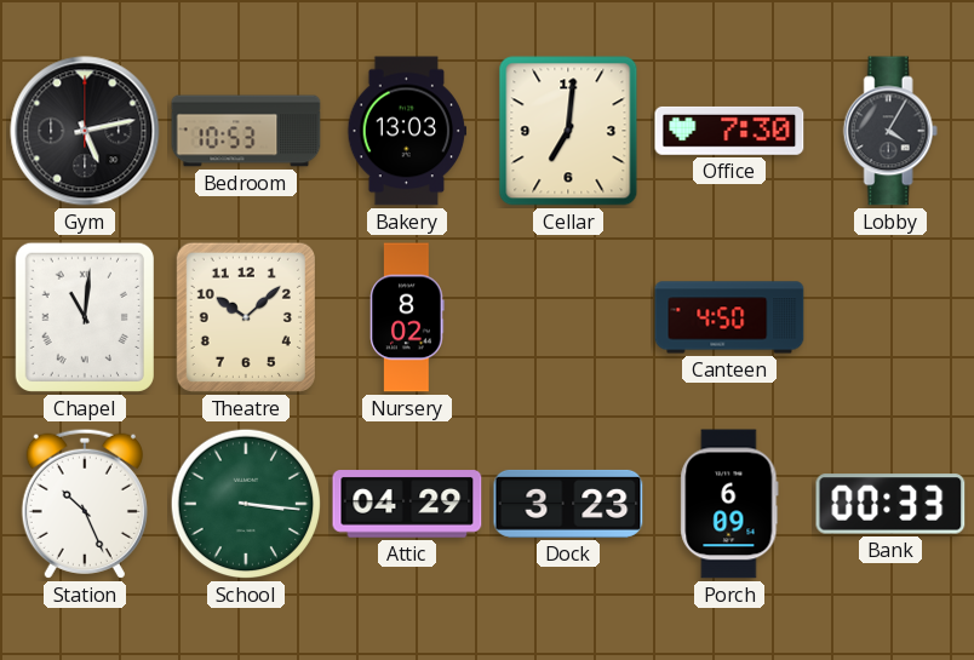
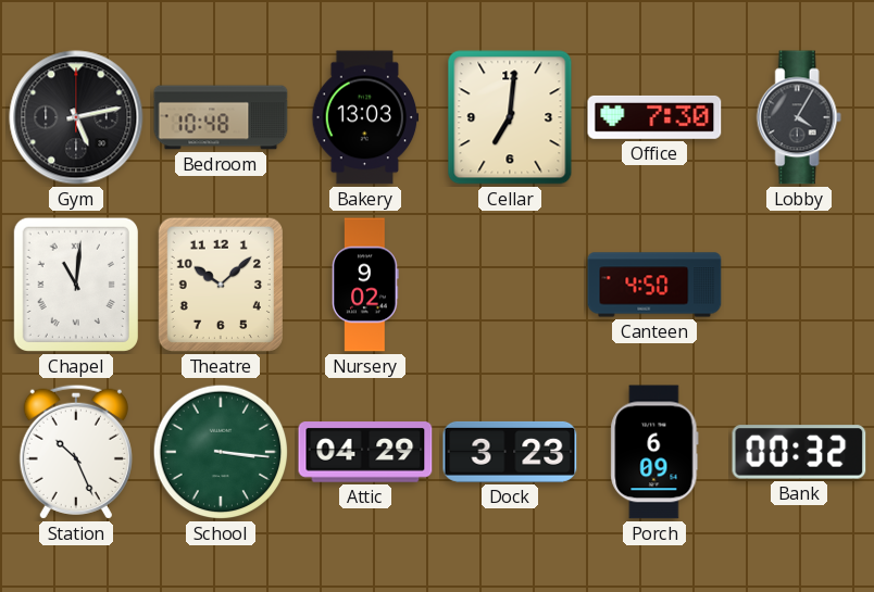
Bedroom: 10:53 -> 10:48 (221, 117)
Nursery: 8:02 -> 9:02 (365, 285)
Bank: 00:33 -> 00:32 (799, 452)
